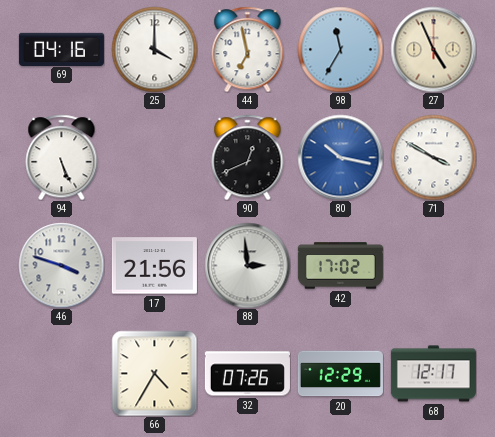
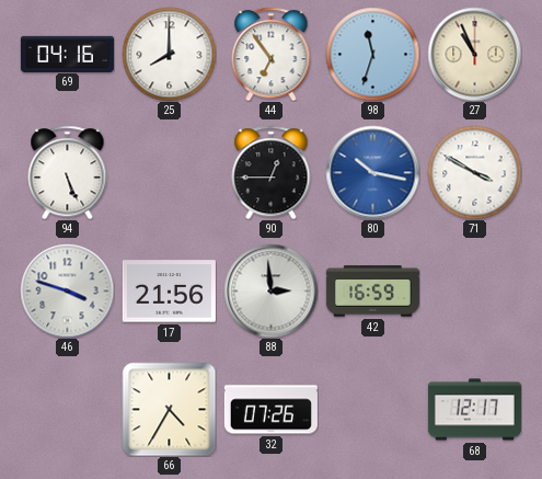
25: 4:00 -> 8:00 (169, 54)
44: 6:58 -> 6:54 (272, 54)
98: 11:35 -> 11:33 (372, 54)
27: 4:56 -> 10:56 (474, 54)
90: 12:41 -> 12:45 (272, 172)
42: 17:02 -> 16:59 (372, 292)
20: 12:29 -> none (340, 374)
